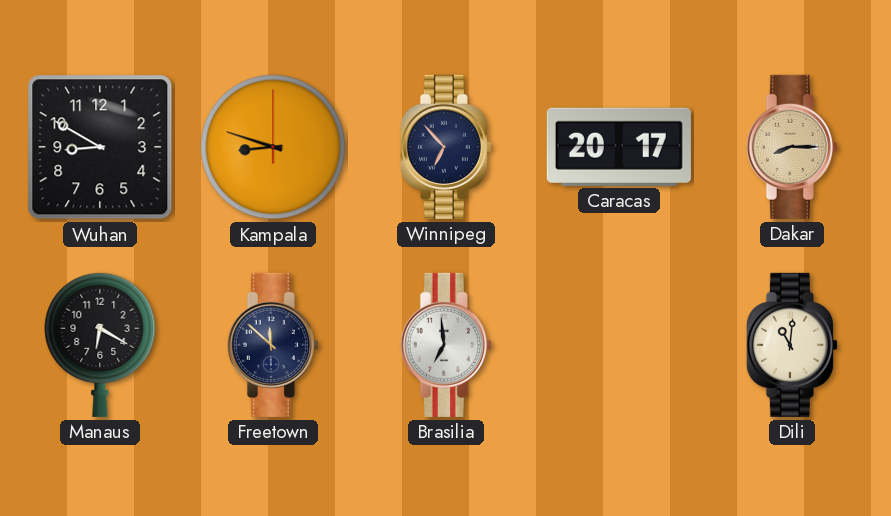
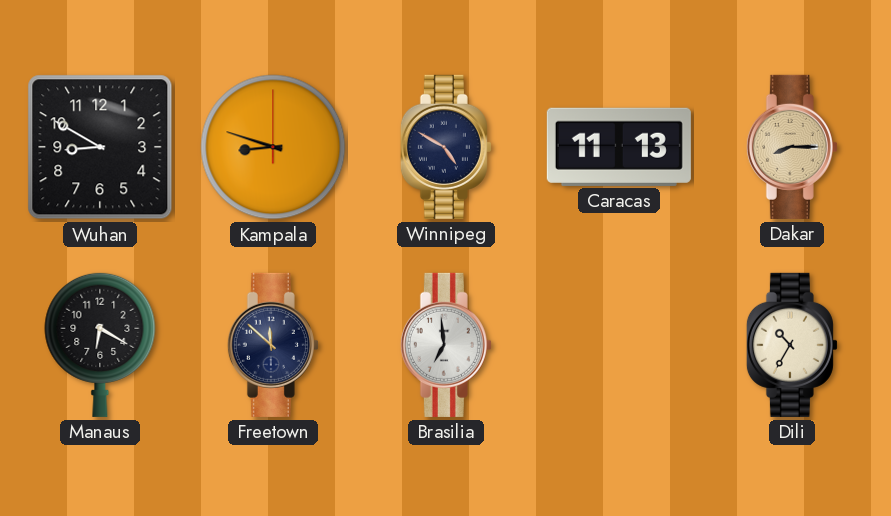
Winnipeg: 6:53 -> 4:50 (446, 147)
Caracas: 20:17 -> 11:13 (619, 147)
Dili: 11:01 -> 10:35 (792, 345)
